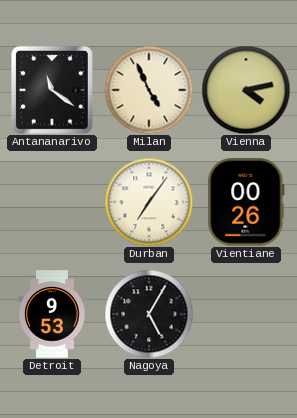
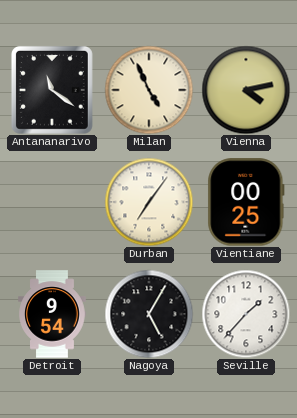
Vientiane: 00:26 -> 00:25 (246, 202)
Detroit: 9:53 -> 9:54 (52, 314)
Seville: none -> 1:37 (246, 314)
